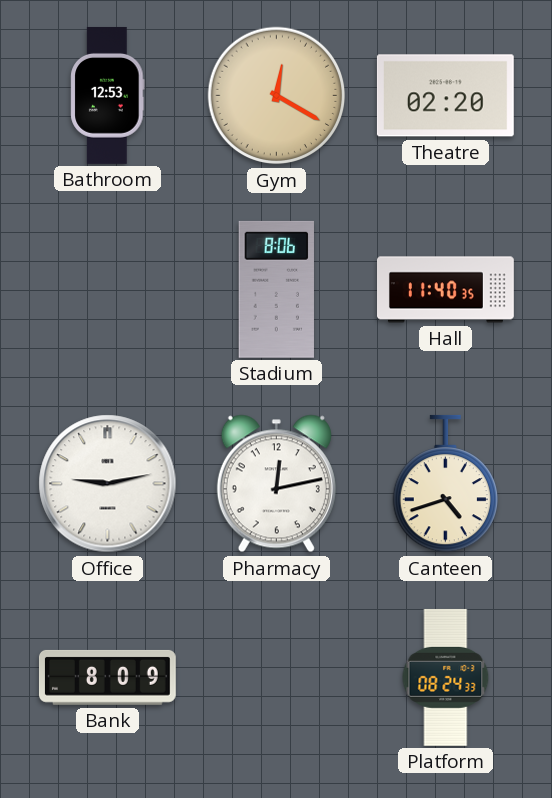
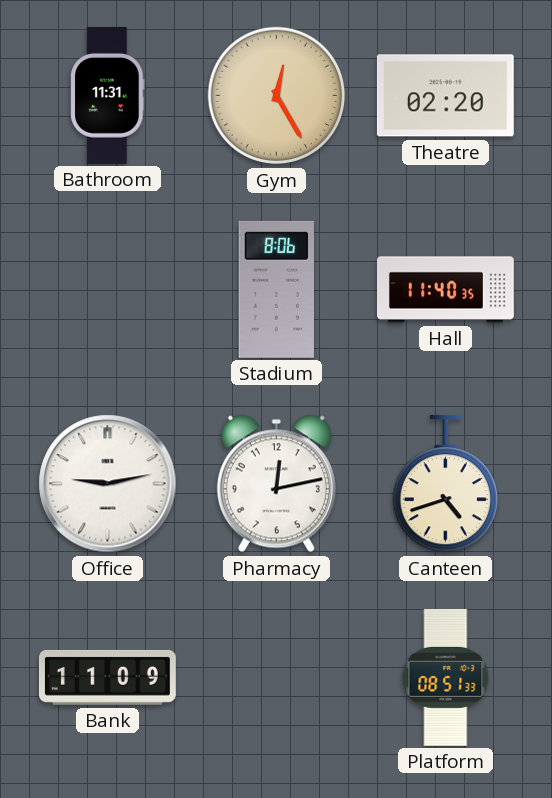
Bathroom: 12:53 -> 11:31 (108, 95)
Gym: 12:20 -> 12:25 (277, 96)
Bank: 8:09 -> 11:09 (107, 677)
Platform: 08:24 -> 08:51 (446, 677)
